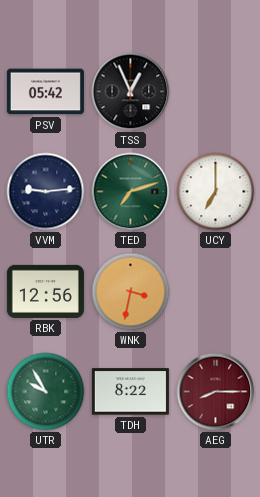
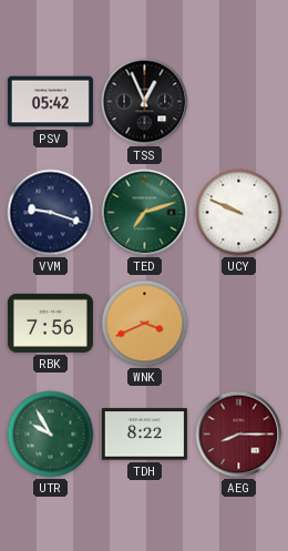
VVM: 9:14 -> 9:18 (51, 213)
UCY: 7:00 -> 9:49 (239, 213)
RBK: 12:56 -> 7:56 (50, 323)
WNK: 3:32 -> 3:41 (145, 324)
